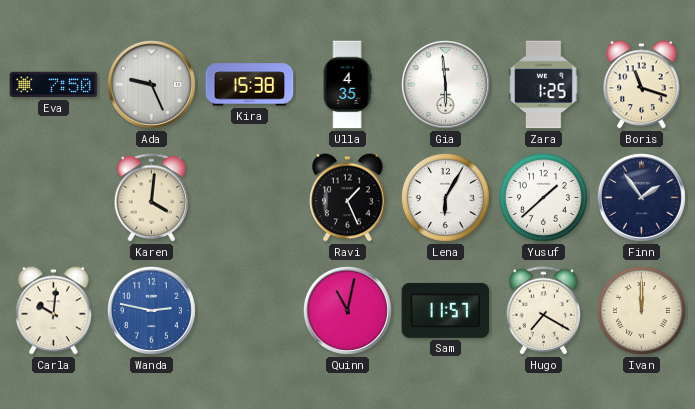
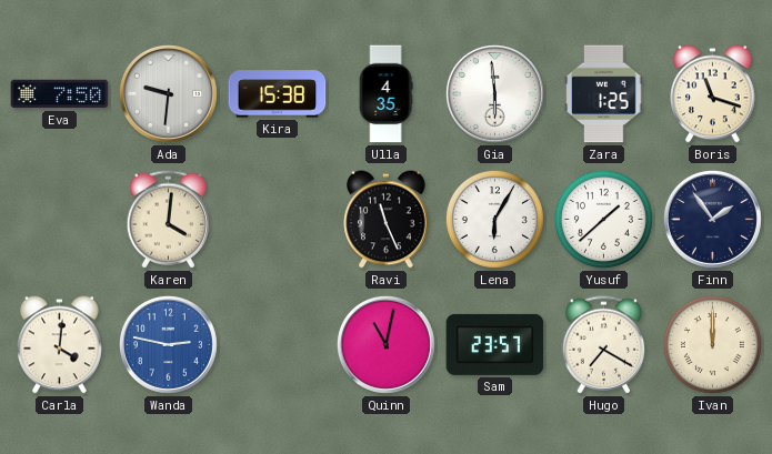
Ada: 9:26 -> 9:31 (168, 93)
Ravi: 1:26 -> 11:26 (387, 220)
Carla: 10:01 -> 4:01 (60, 345)
Sam: 11:57 -> 23:57 (495, 344)
